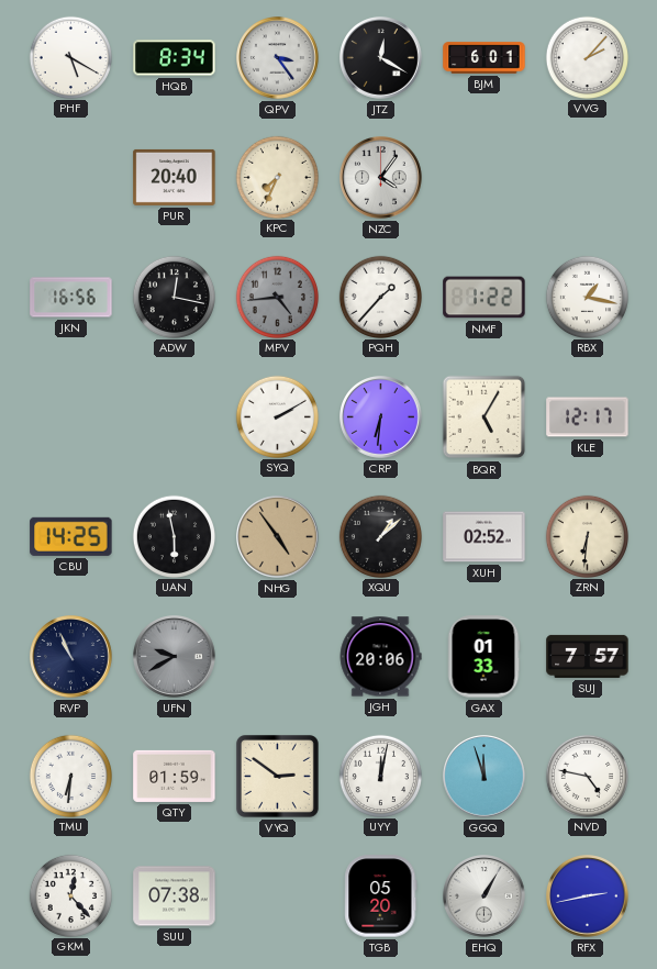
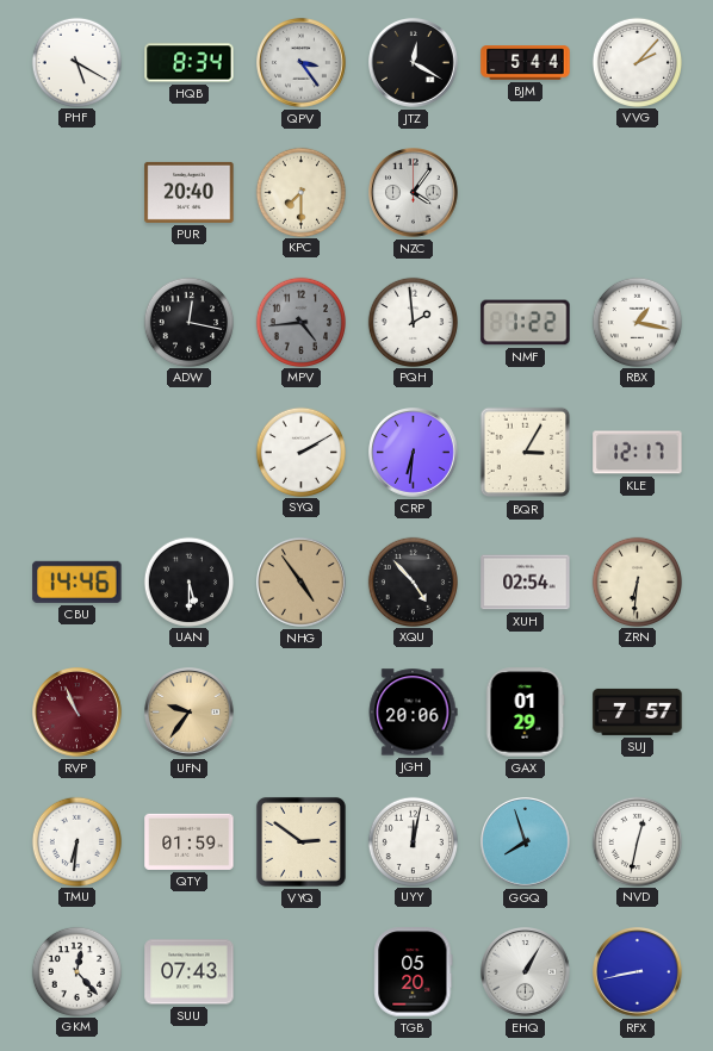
BJM: 6:01 -> 5:44 (526, 63)
KPC: 7:34 -> 7:30 (300, 192)
JKN: 16:56 -> none (71, 298)
PQH: 1:37 -> 1:59 (413, 322)
BQR: 5:05 -> 3:05 (526, 453)
CBU: 14:25 -> 14:46 (77, 582)
UAN: 5:58 -> 5:30 (188, 582)
XQU: 1:08 -> 4:53 (413, 582)
XUH: 02:52 -> 02:54 (526, 583)
RVP dial: navy -> burgundy (77, 713)
UFN: 9:40 -> 9:36 (190, 713)
UFN dial: grey -> champagne (190, 713)
GAX: 01:33 -> 01:29 (525, 713)
GGQ: 11:57 -> 7:57 (526, 842)
NVD: 4:47 -> 12:32 (637, 841)
SUU: 07:38 -> 07:43 (190, 972)
RFX: 2:43 -> 8:43 (638, 972)
